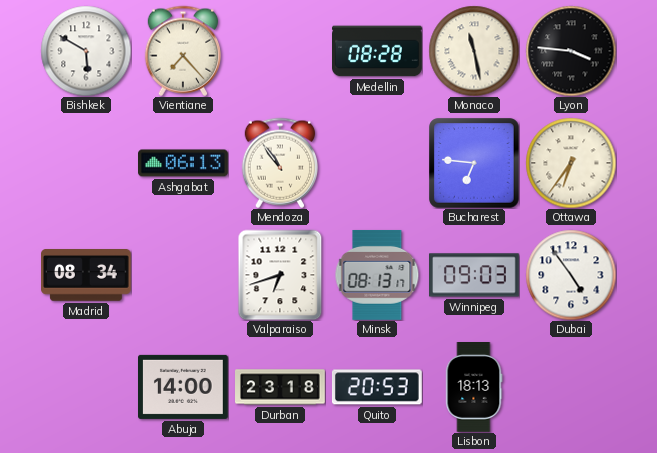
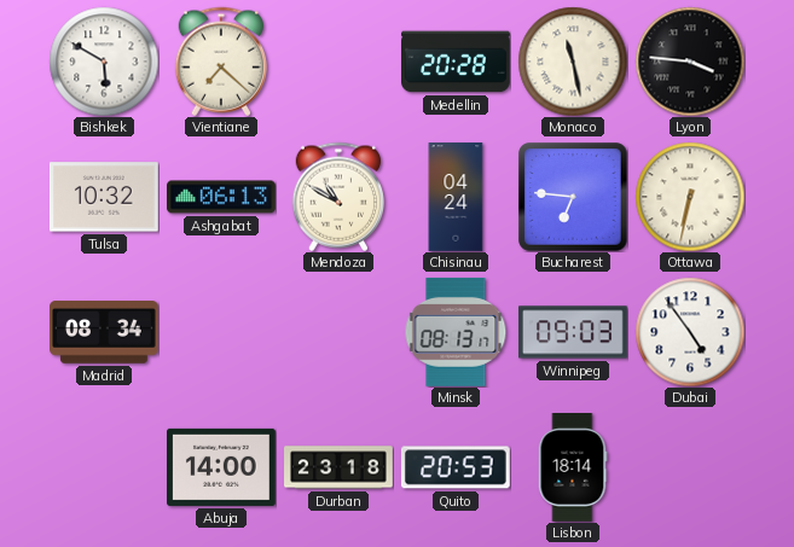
Vientiane: 7:23 -> 7:22 (220, 62)
Medellin: 08:28 -> 20:28 (457, 62)
Tulsa: none -> 10:32 (105, 197)
Mendoza: 10:54 -> 10:50 (337, 197)
Chisinau: none -> 04:24 (456, 197)
Ottawa: 6:36 -> 6:32 (690, 197)
Valparaiso: 6:42 -> none (280, 275)
Lisbon: 18:13 -> 18:14 (573, 469)
